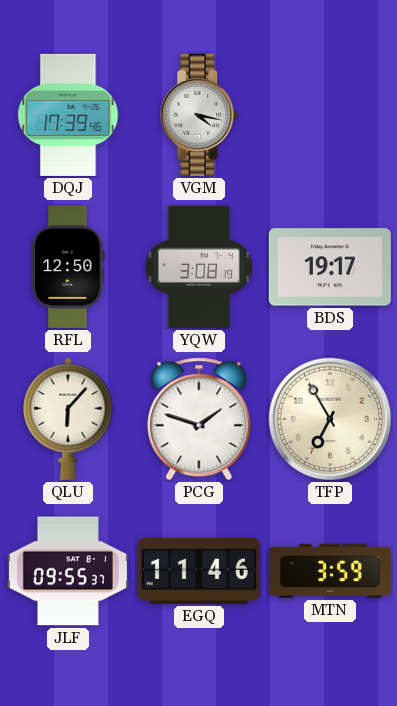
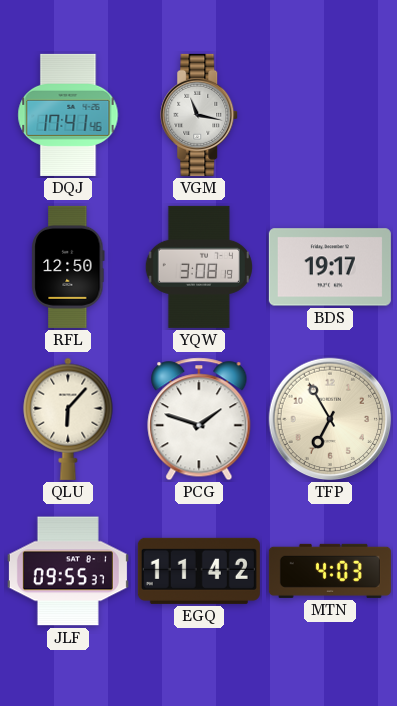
DQJ: 17:39 -> 17:41 (68, 115)
VGM: 4:17 -> 11:17 (200, 115)
EGQ: 11:46 -> 11:42 (199, 571)
MTN: 3:59 -> 4:03 (330, 571)
